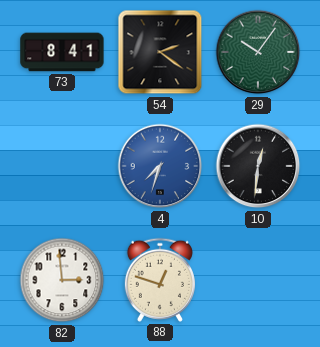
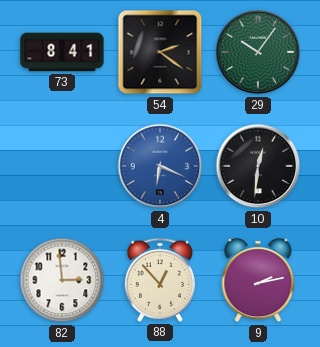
4: 7:33 -> 6:19 (160, 166)
88: 12:48 -> 12:53 (160, 280)
9: none -> 2:13 (258, 281)
